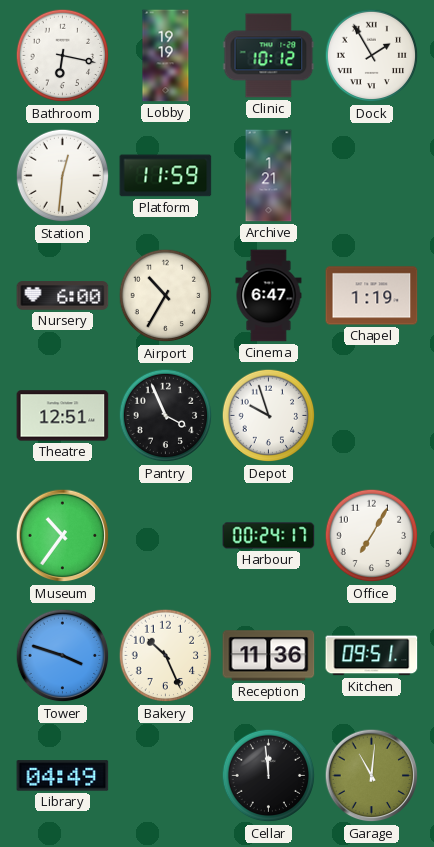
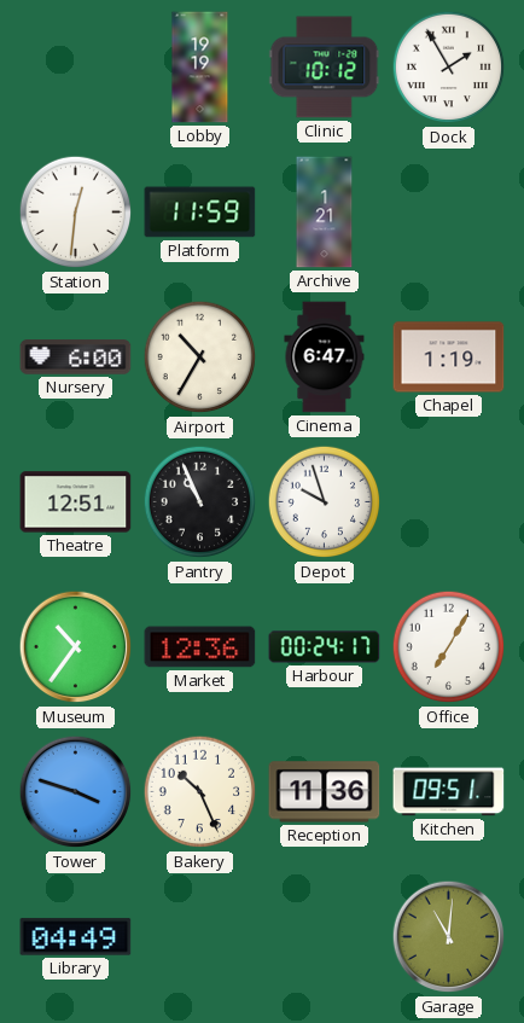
Bathroom: 6:17 -> none (63, 56)
Pantry: 3:56 -> 10:56 (200, 502)
Market: none -> 12:36 (200, 647)
Cellar: 11:59 -> none (269, 776)
